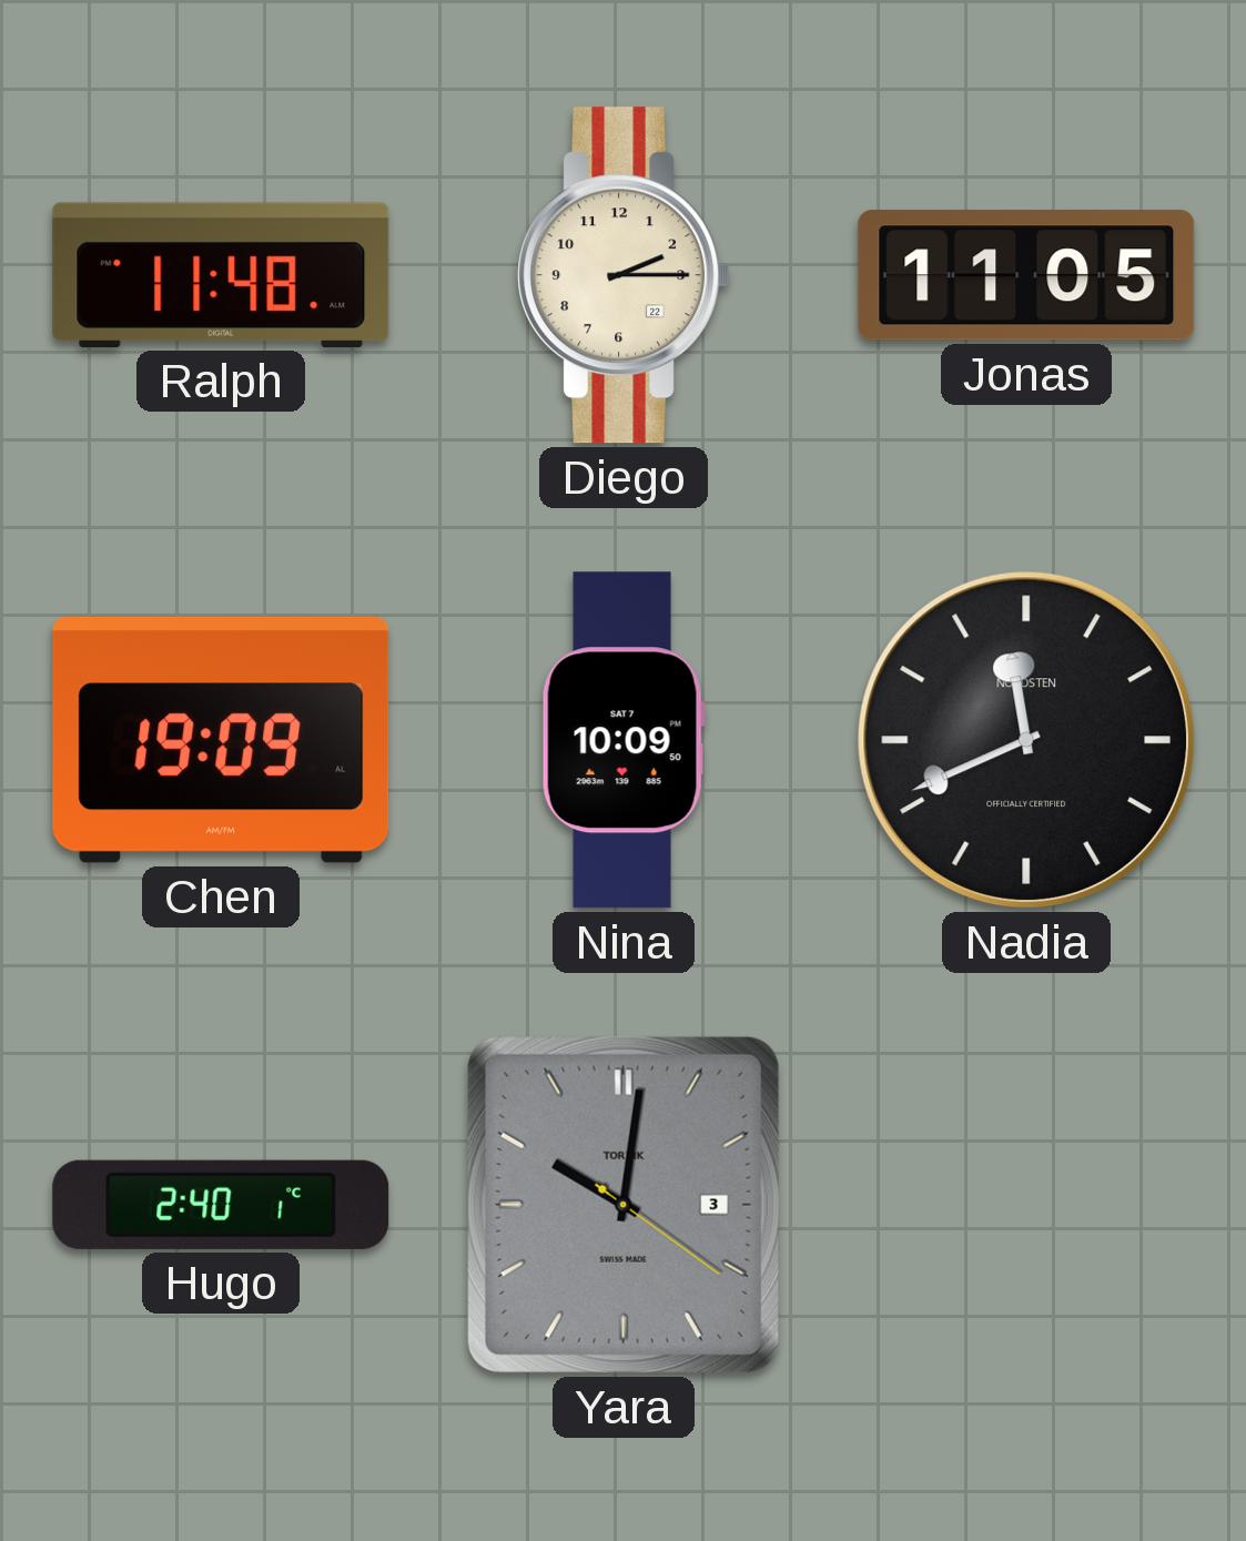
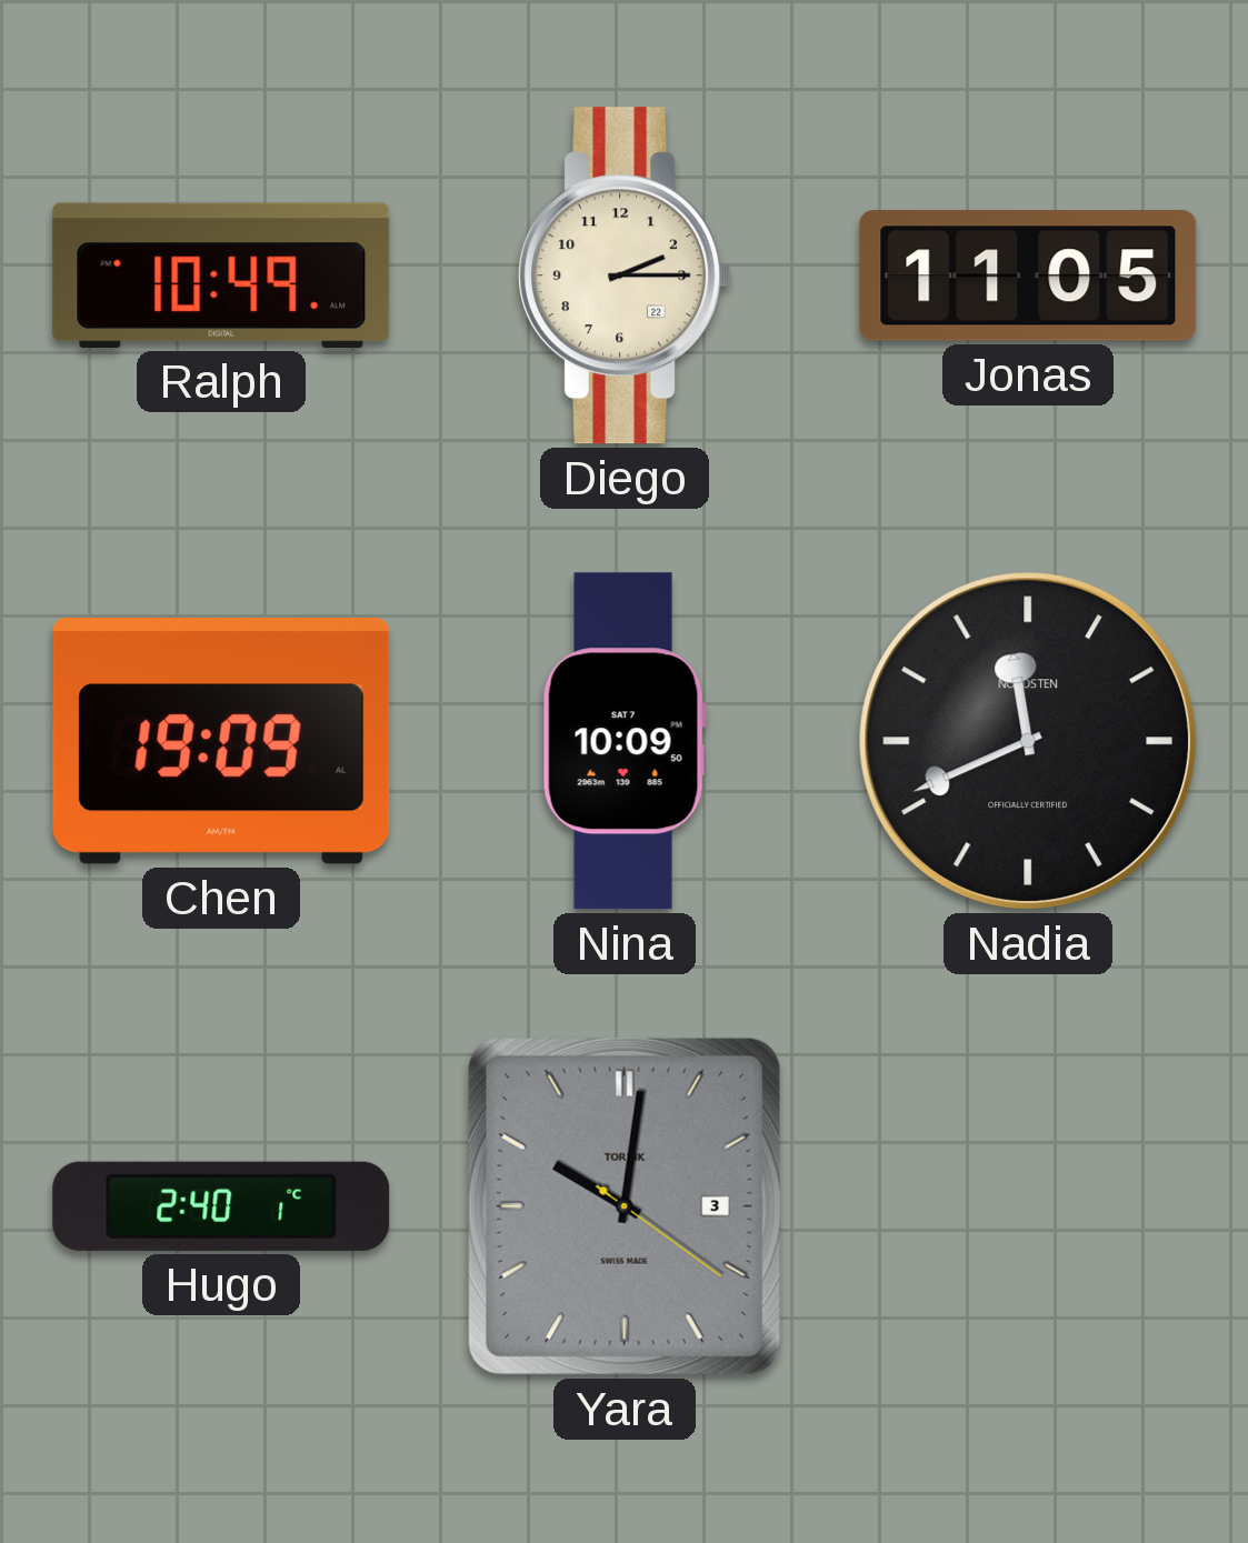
Ralph: 11:48 -> 10:49 (221, 275)
